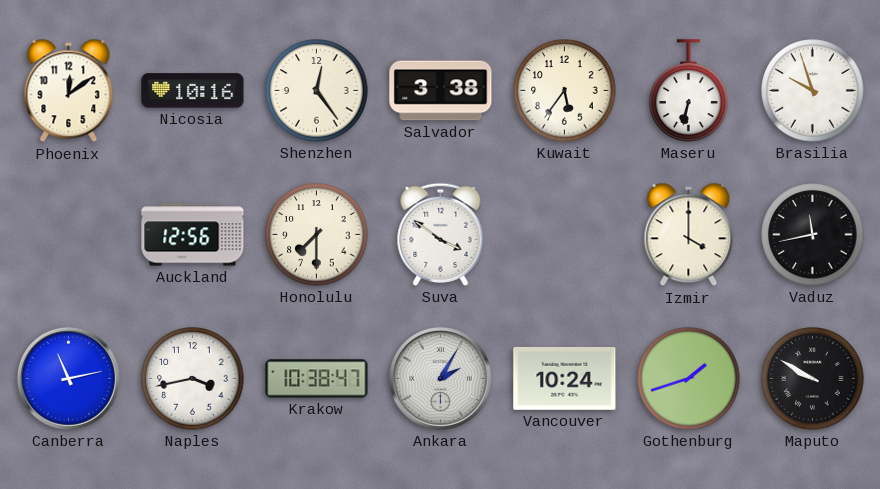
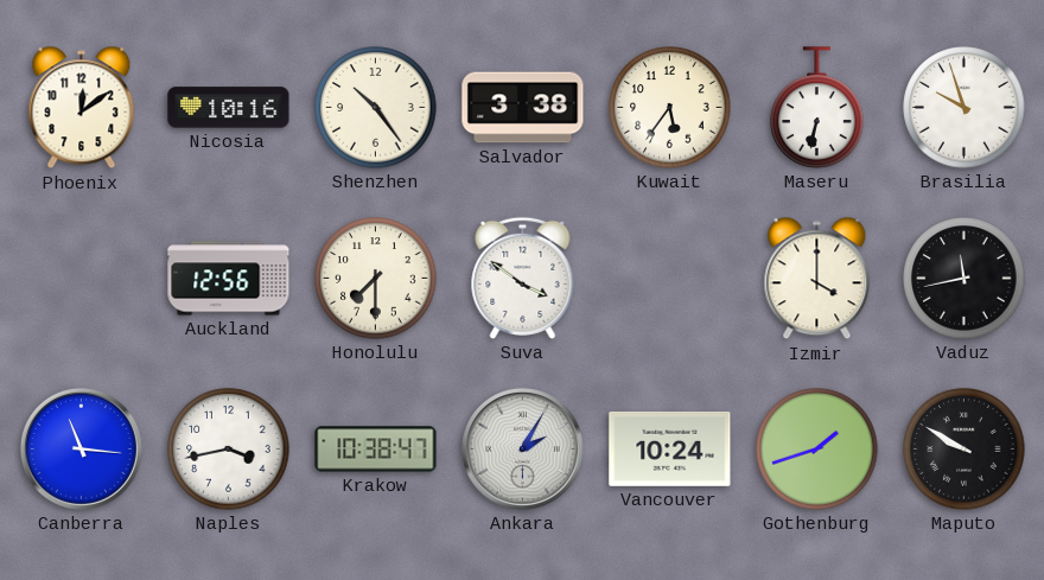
Shenzhen: 12:24 -> 10:24 (376, 108)
Canberra: 11:13 -> 11:16 (81, 448)
